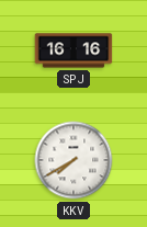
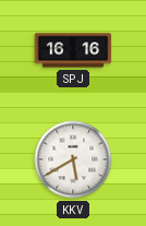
KKV: 7:40 -> 5:40 (73, 159)
